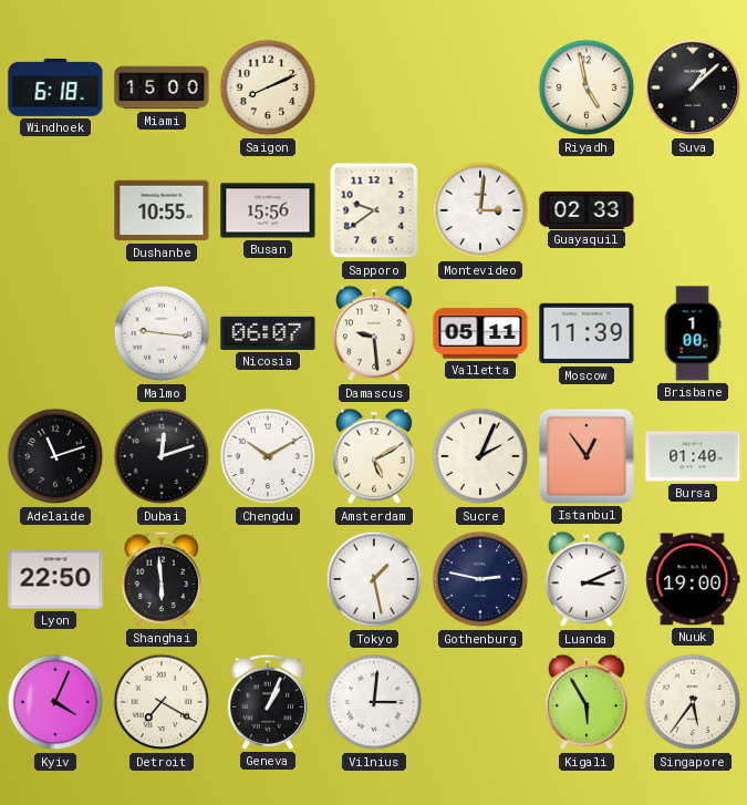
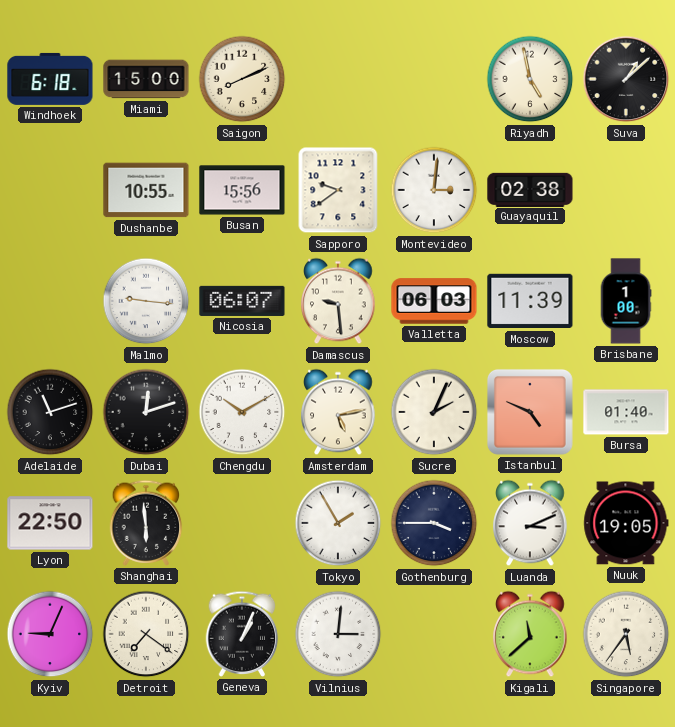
Guayaquil: 02:33 -> 02:38 (530, 189)
Valletta: 05:11 -> 06:03 (434, 301)
Amsterdam: 5:10 -> 5:13 (338, 412)
Istanbul: 12:54 -> 4:49 (530, 412)
Tokyo: 1:28 -> 1:55 (338, 523)
Gothenburg: 2:47 -> 3:45 (434, 523)
Nuuk: 19:00 -> 19:05 (626, 523)
Kyiv: 4:04 -> 9:04 (50, 634)
Detroit: 7:20 -> 7:21 (146, 634)
Kigali: 5:55 -> 11:38 (530, 634)
